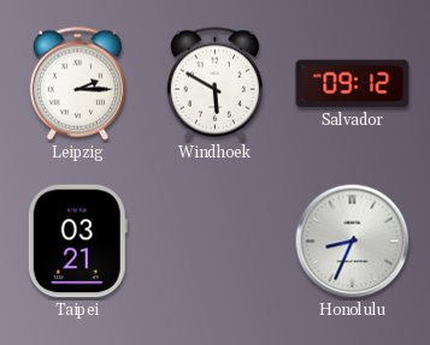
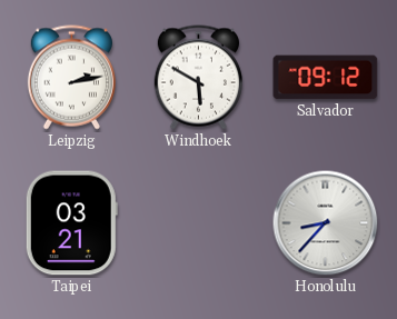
Leipzig: 2:15 -> 2:13 (71, 78)
Honolulu: 8:34 -> 8:37 (326, 223)
